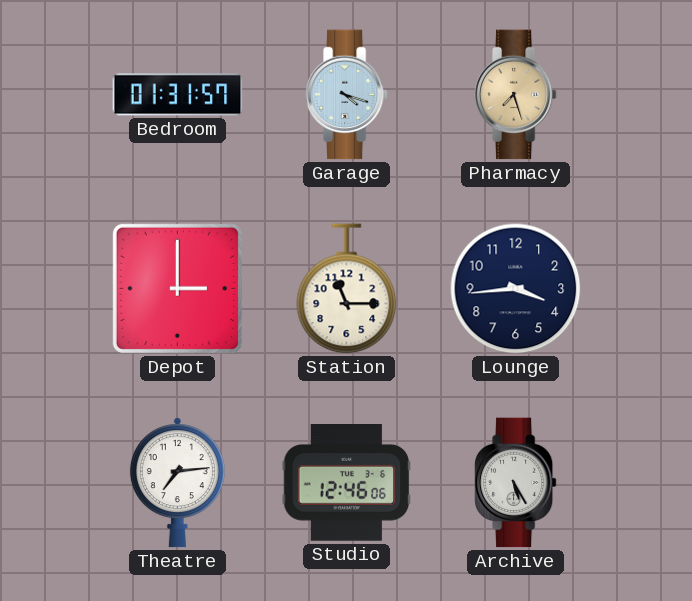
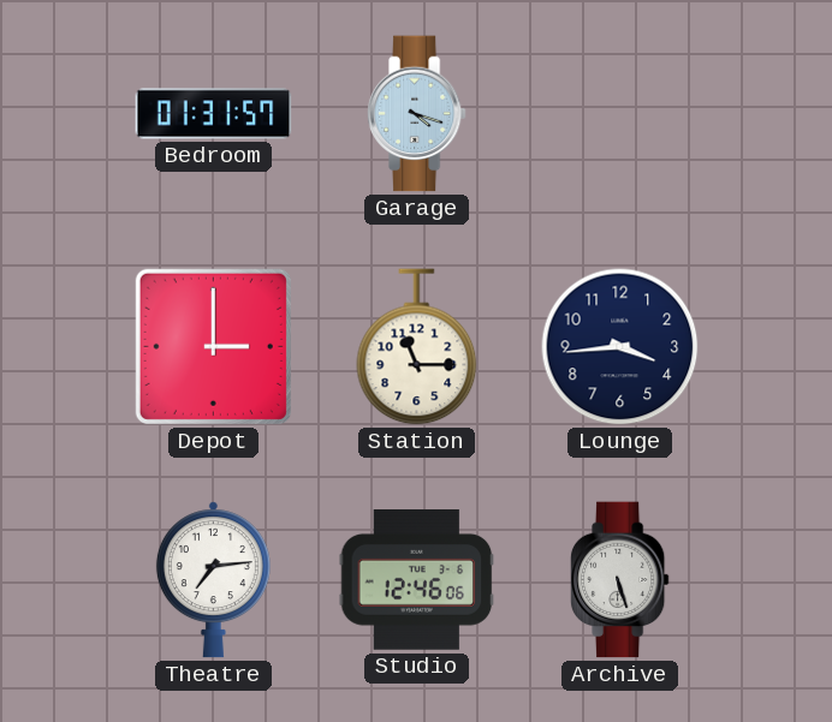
Pharmacy: 7:27 -> none (515, 95)
Archive: 5:25 -> 5:27 (619, 580)
